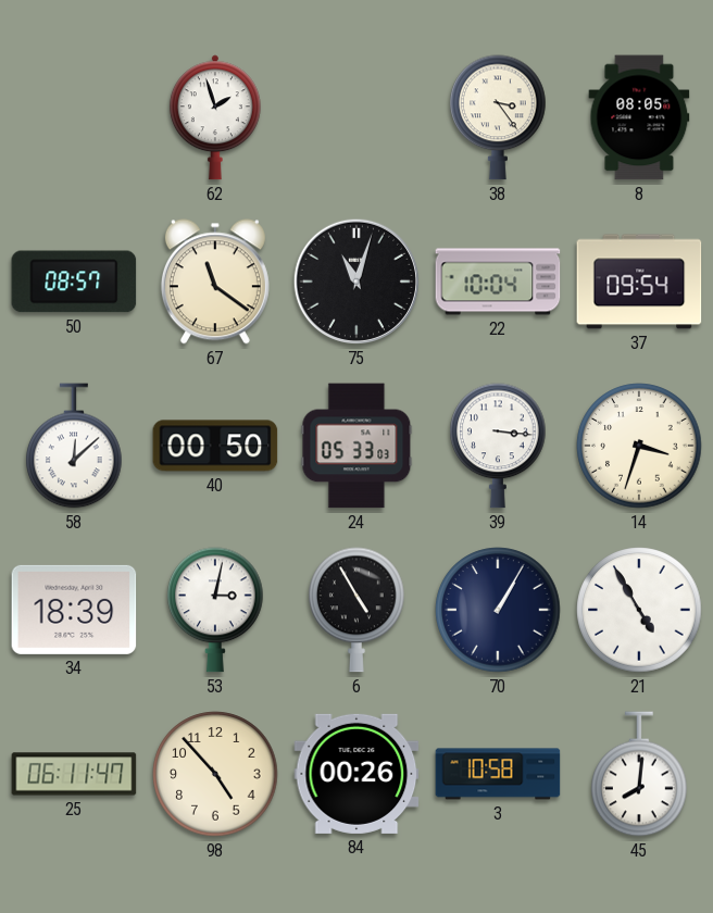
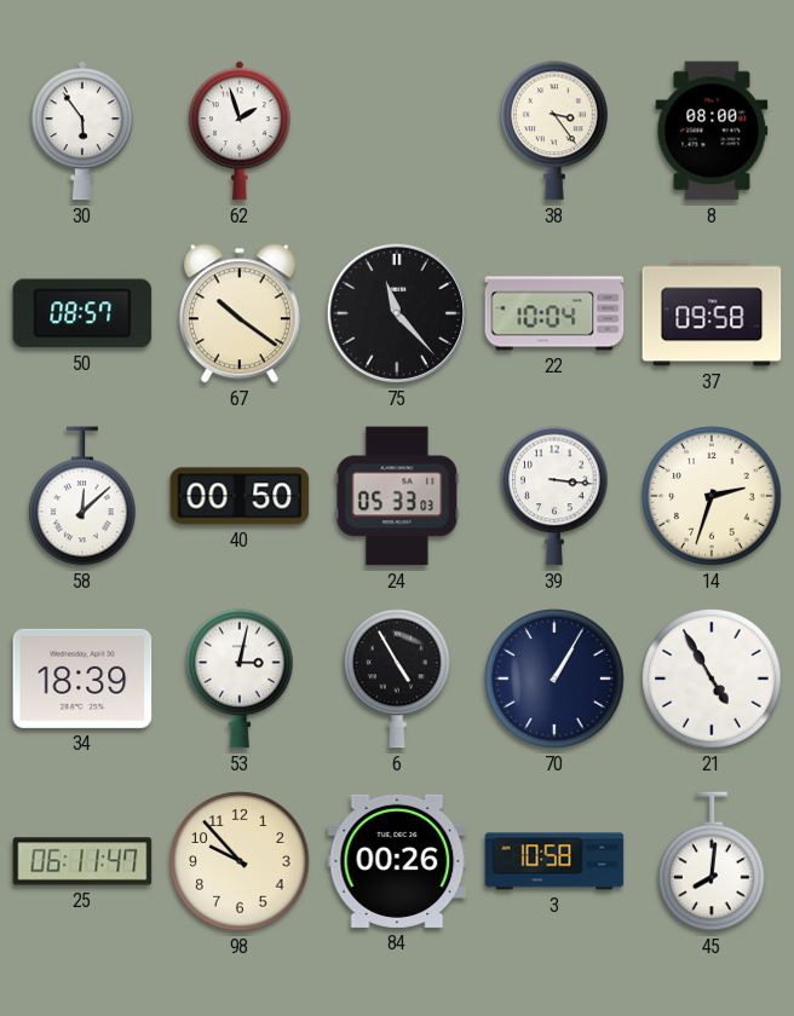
30: none -> 5:54 (82, 131)
8: 08:05 -> 08:00 (712, 131)
67: 11:21 -> 10:21 (240, 313)
75: 11:03 -> 11:23 (397, 313)
37: 09:54 -> 09:58 (712, 313)
14: 3:33 -> 2:33 (712, 496)
98: 4:53 -> 9:53 (240, 861)
